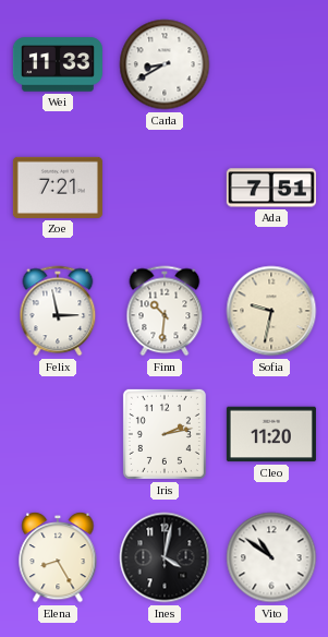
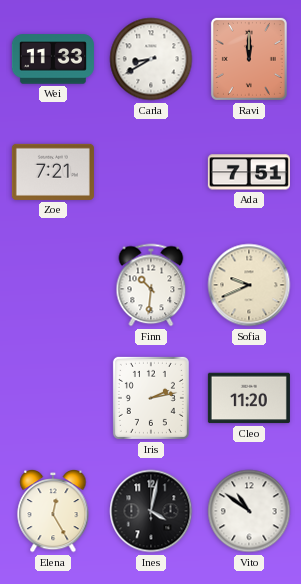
Ravi: none -> 12:00 (249, 59)
Felix: 2:58 -> none (58, 311)
Sofia: 9:32 -> 9:41 (249, 285)
Elena: 8:25 -> 12:25 (53, 511)
